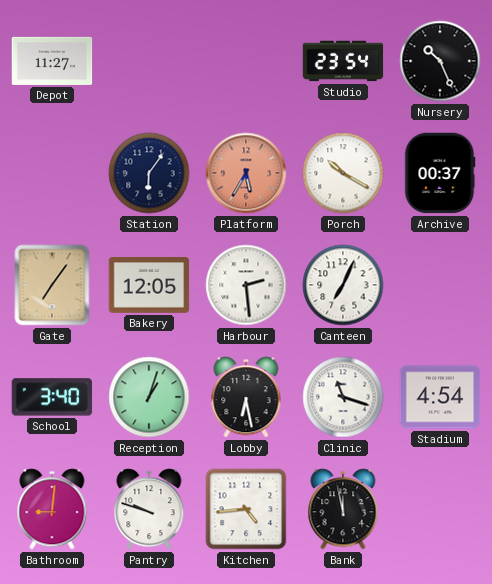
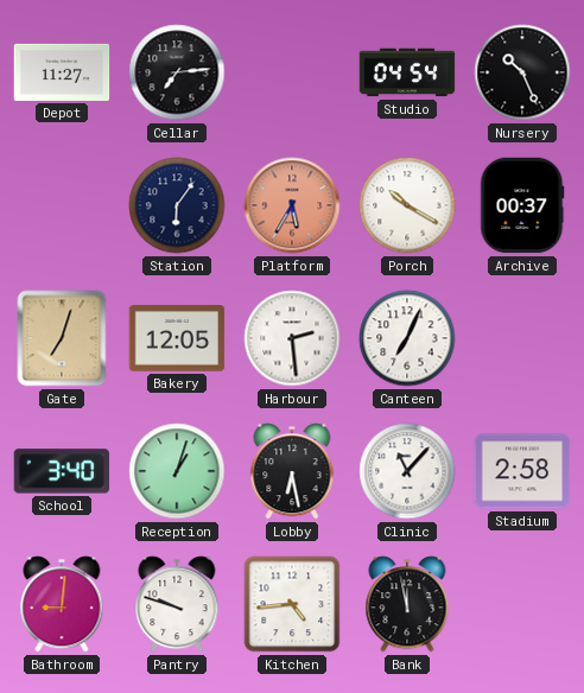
Cellar: none -> 7:14 (177, 72)
Studio: 23:54 -> 04:54 (407, 72)
Gate: 7:06 -> 7:03 (62, 338)
Clinic: 11:18 -> 11:07 (407, 471)
Stadium: 4:54 -> 2:58 (522, 471)
